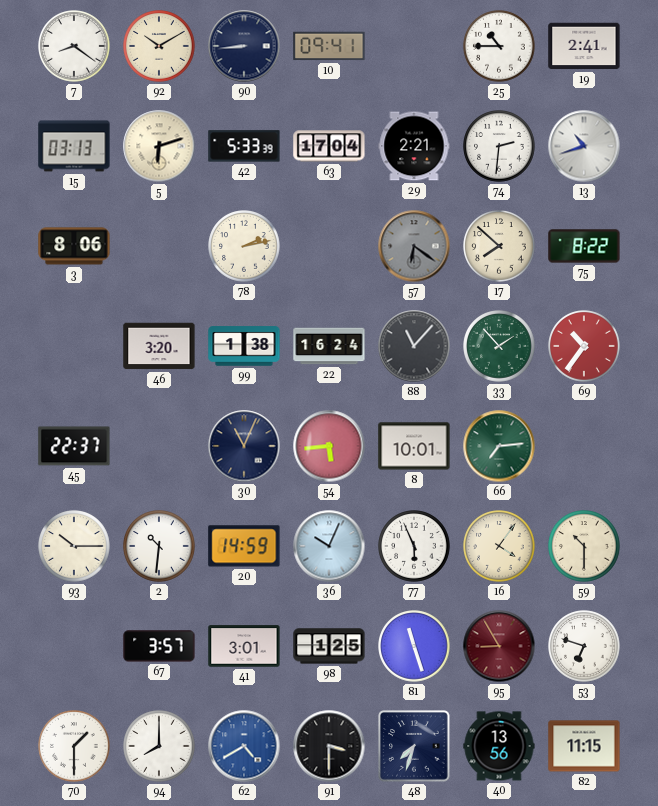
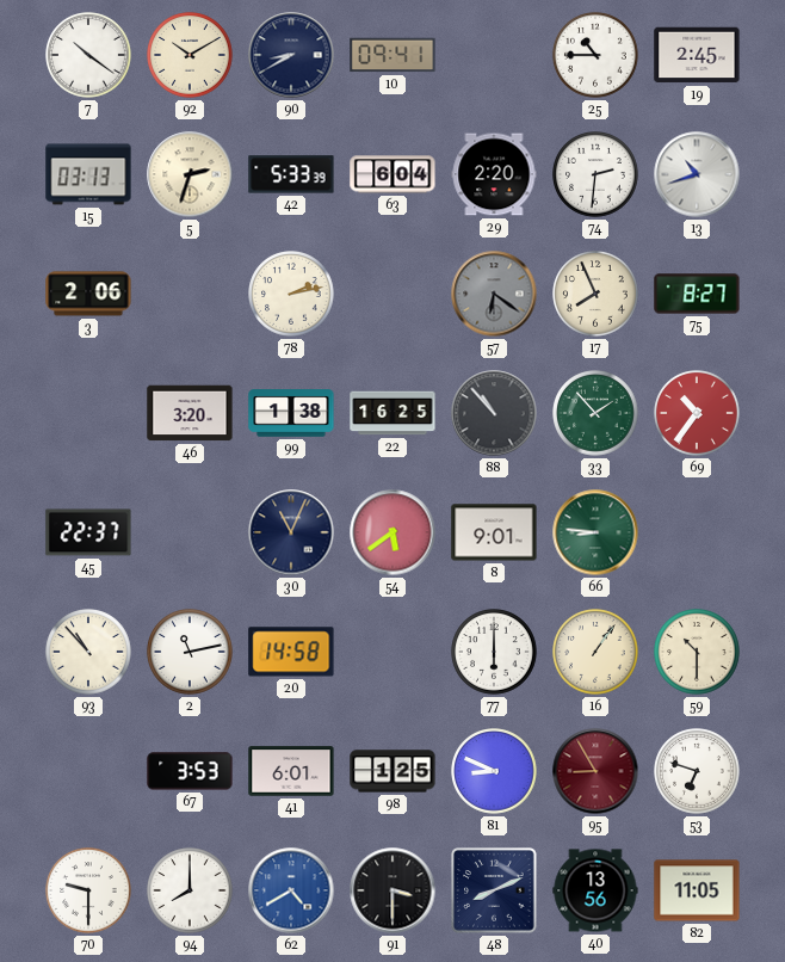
7: 8:21 -> 10:21 (88, 55)
90: 8:44 -> 8:40 (291, 55)
19: 2:41 -> 2:45 (697, 55)
5: 6:12 -> 2:33 (190, 174)
63: 17:04 -> 6:04 (392, 174)
29: 2:21 -> 2:20 (494, 174)
3: 8:06 -> 2:06 (88, 294)
17: 7:52 -> 7:56 (595, 294)
75: 8:22 -> 8:27 (697, 294)
22: 16:24 -> 16:25 (392, 413)
88: 11:07 -> 10:53 (494, 413)
54: 5:44 -> 5:39 (392, 532)
8: 10:01 -> 9:01 (494, 532)
66: 7:14 -> 8:46 (595, 532)
93: 10:15 -> 10:53 (88, 652)
2: 10:31 -> 11:13 (190, 652)
20: 14:59 -> 14:58 (291, 652)
36: 10:04 -> none (329, 546)
77: 5:56 -> 6:00 (494, 652)
16: 4:06 -> 1:06 (595, 652)
67: 3:57 -> 3:53 (190, 771)
41: 3:01 -> 6:01 (291, 771)
81: 11:27 -> 8:49 (494, 771)
70: 1:30 -> 9:30 (88, 890)
48: 7:33 -> 8:11 (494, 890)
82: 11:15 -> 11:05 (697, 890)
